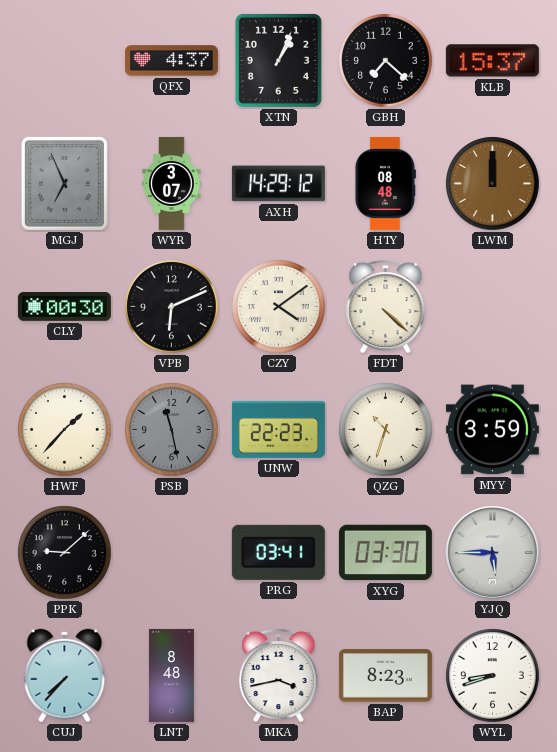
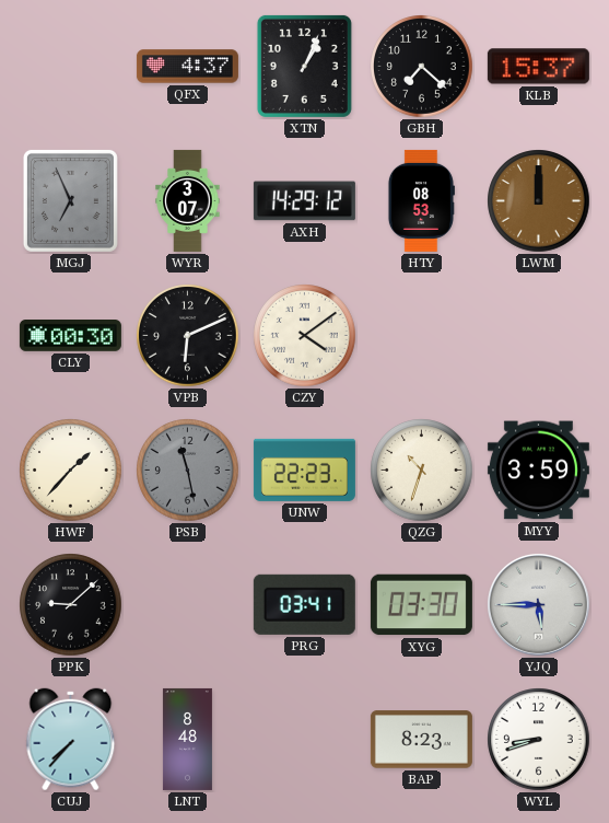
HTY: 08:48 -> 08:53 (421, 200)
FDT: 4:22 -> none (386, 306)
MKA: 3:43 -> none (279, 675)
